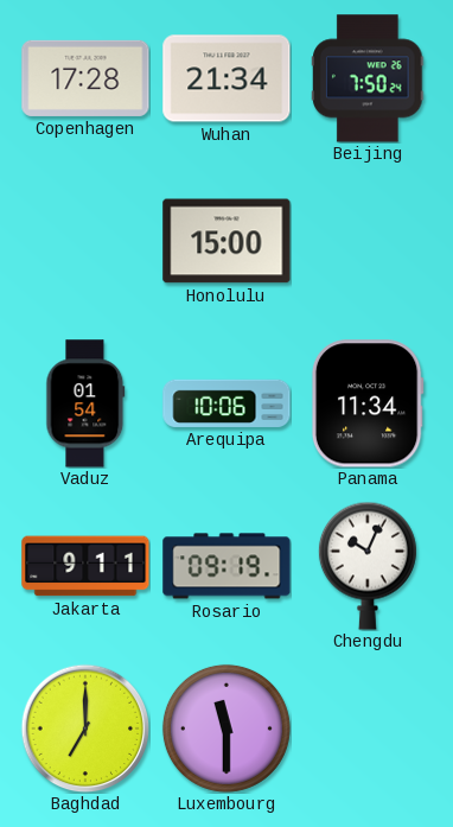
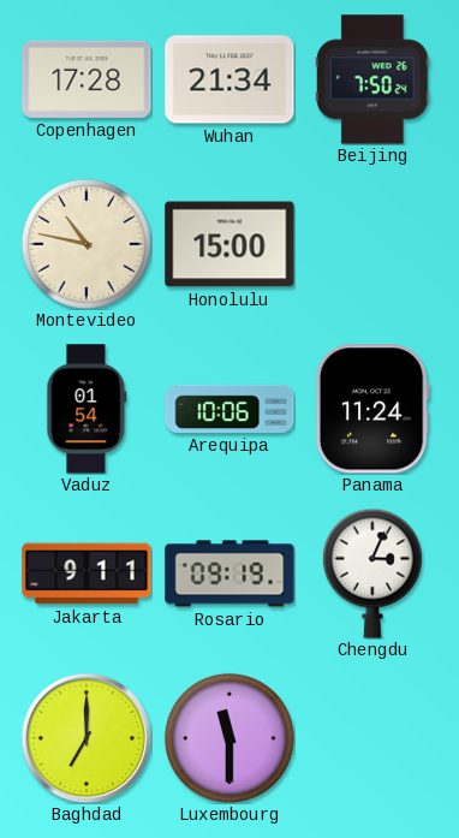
Montevideo: none -> 10:47 (87, 244)
Panama: 11:34 -> 11:24 (372, 409)
Chengdu: 10:04 -> 3:04 (372, 573)
